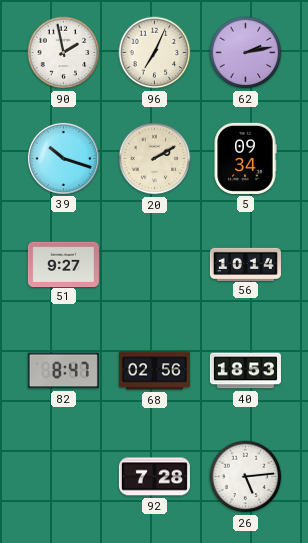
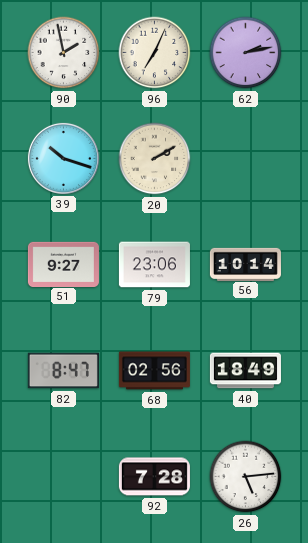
5: 09:34 -> none (245, 158)
79: none -> 23:06 (154, 265)
40: 18:53 -> 18:49 (245, 371)
